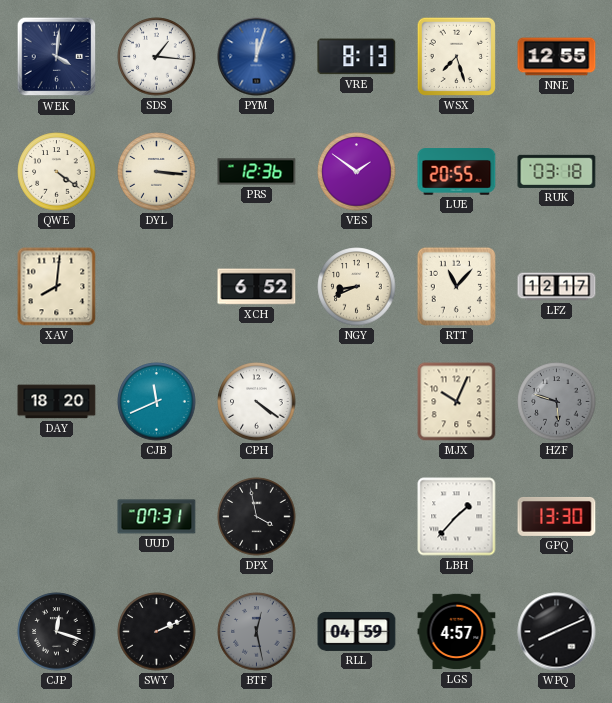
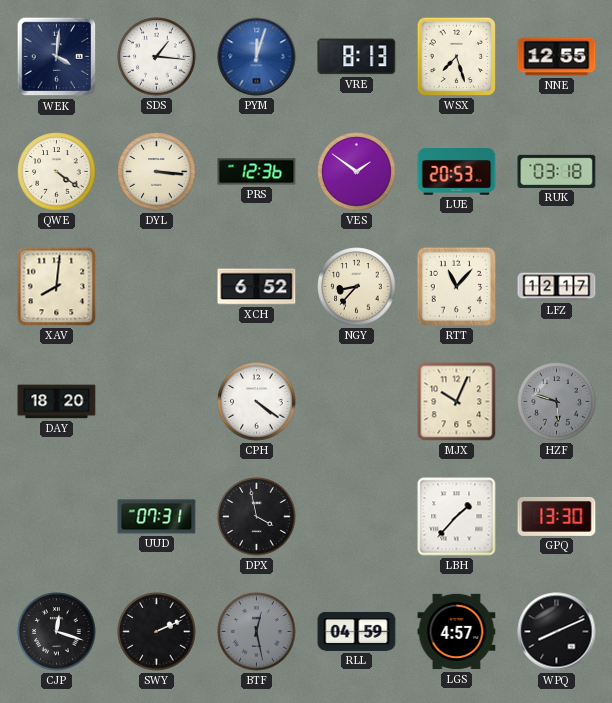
LUE: 20:55 -> 20:53 (457, 172)
NGY: 8:41 -> 8:37 (357, 287)
CJB: 11:41 -> none (157, 402)
